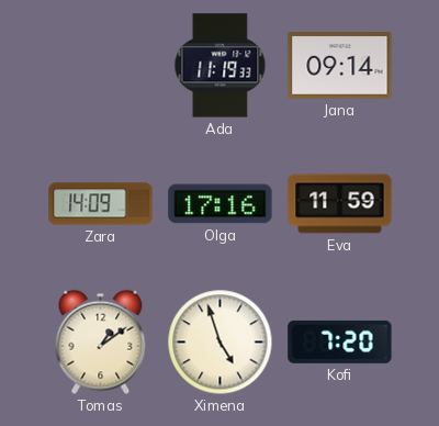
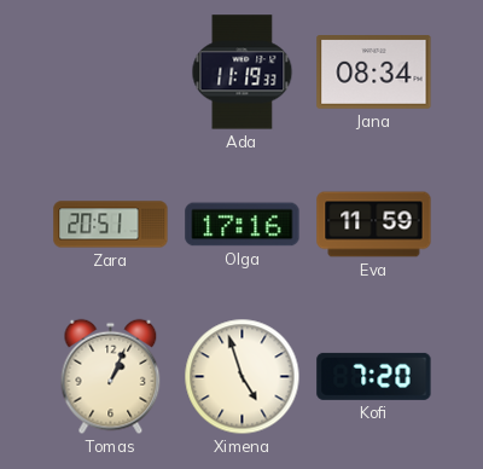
Jana: 09:14 -> 08:34 (374, 73)
Zara: 14:09 -> 20:51 (111, 225)
Tomas: 1:09 -> 1:04 (111, 377)
